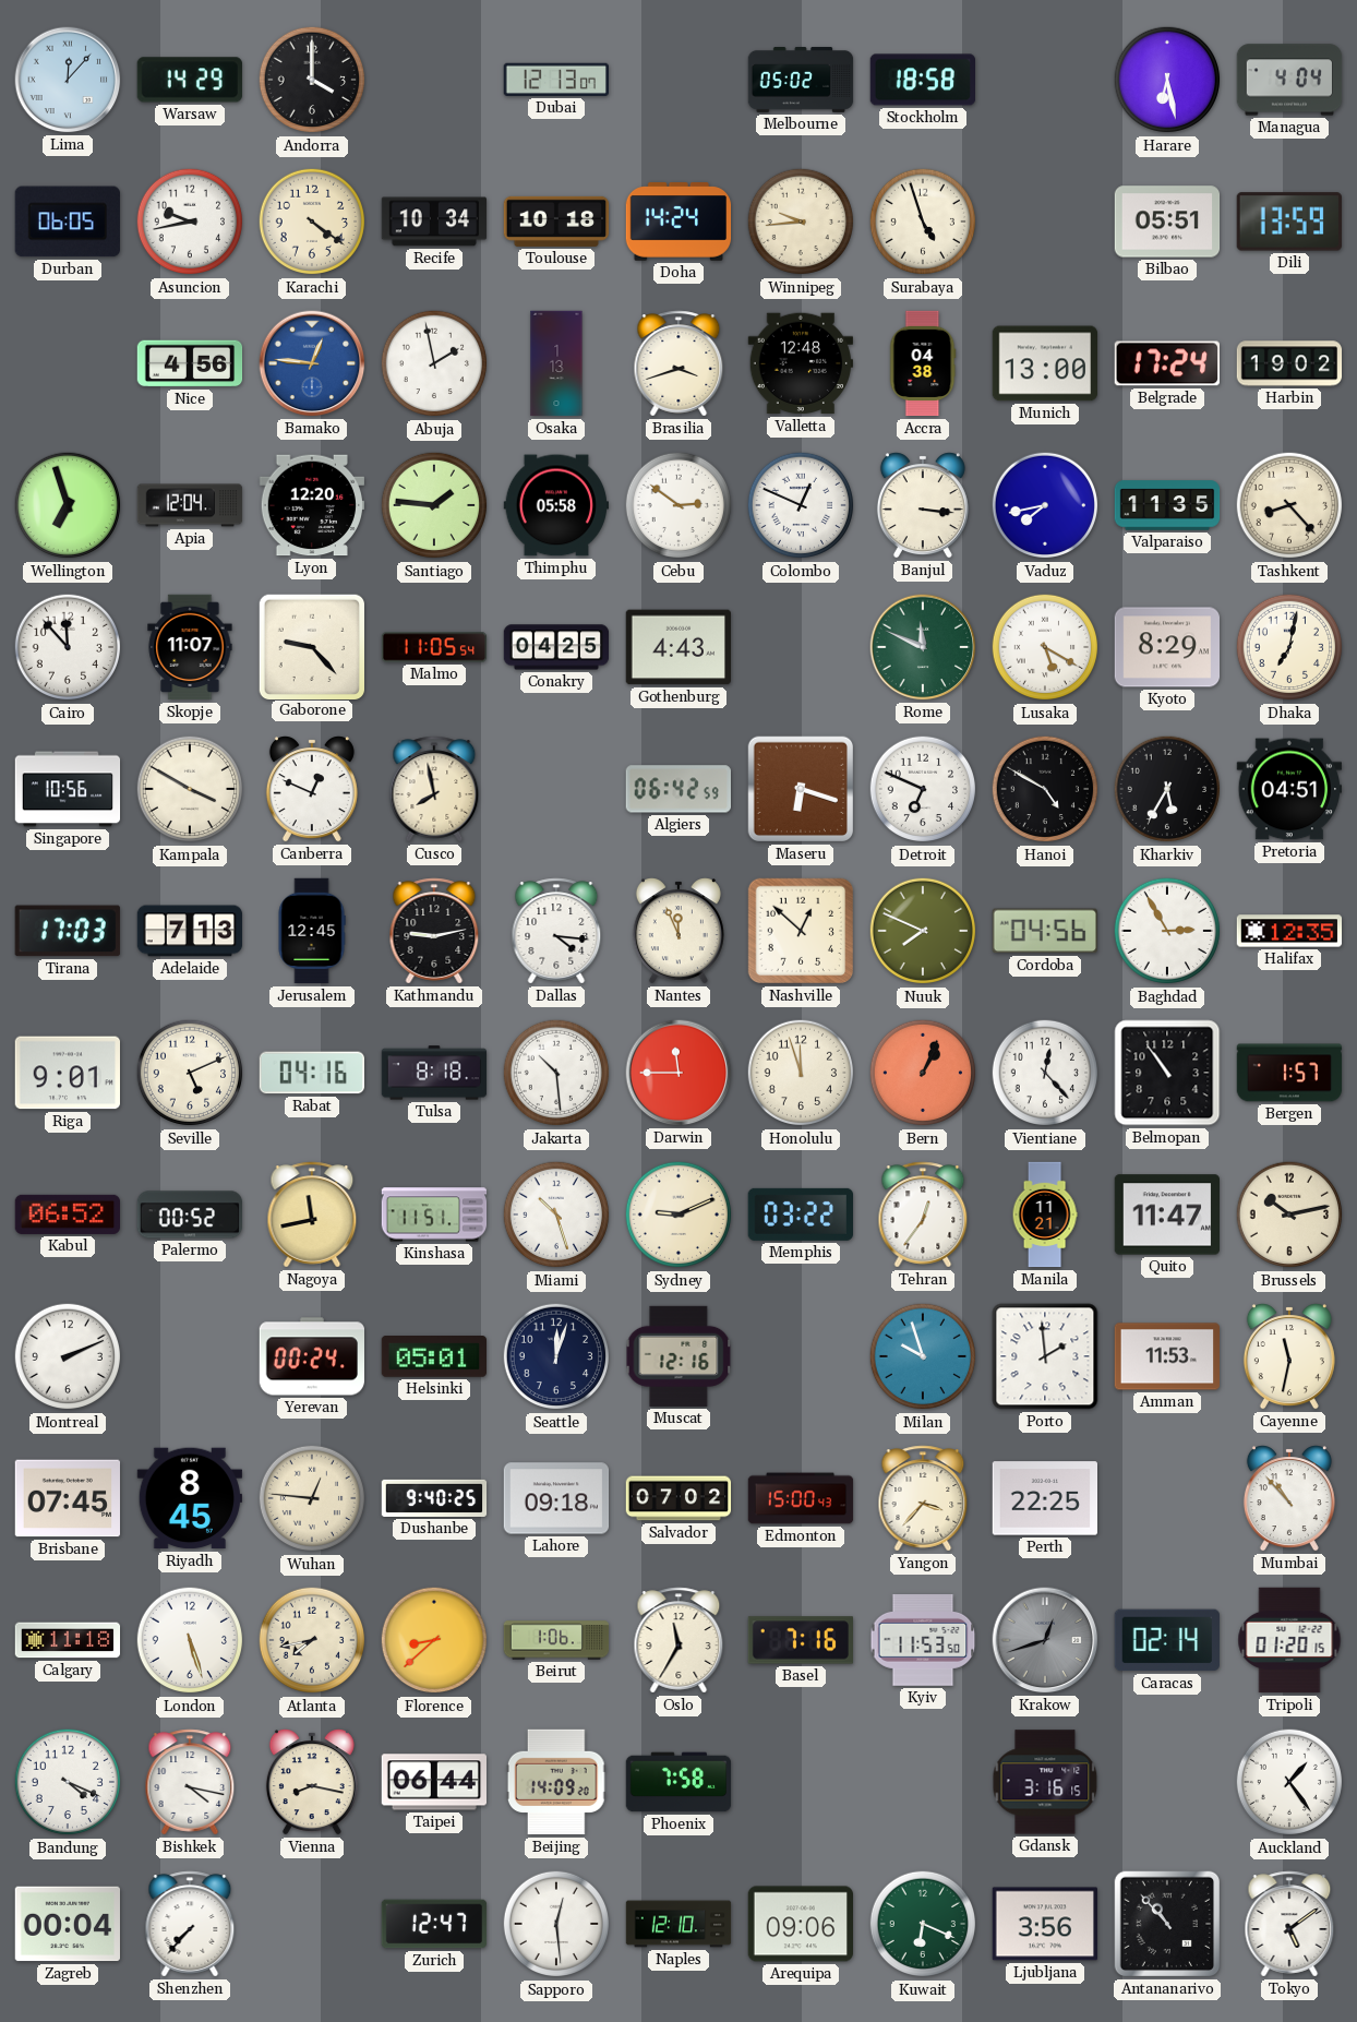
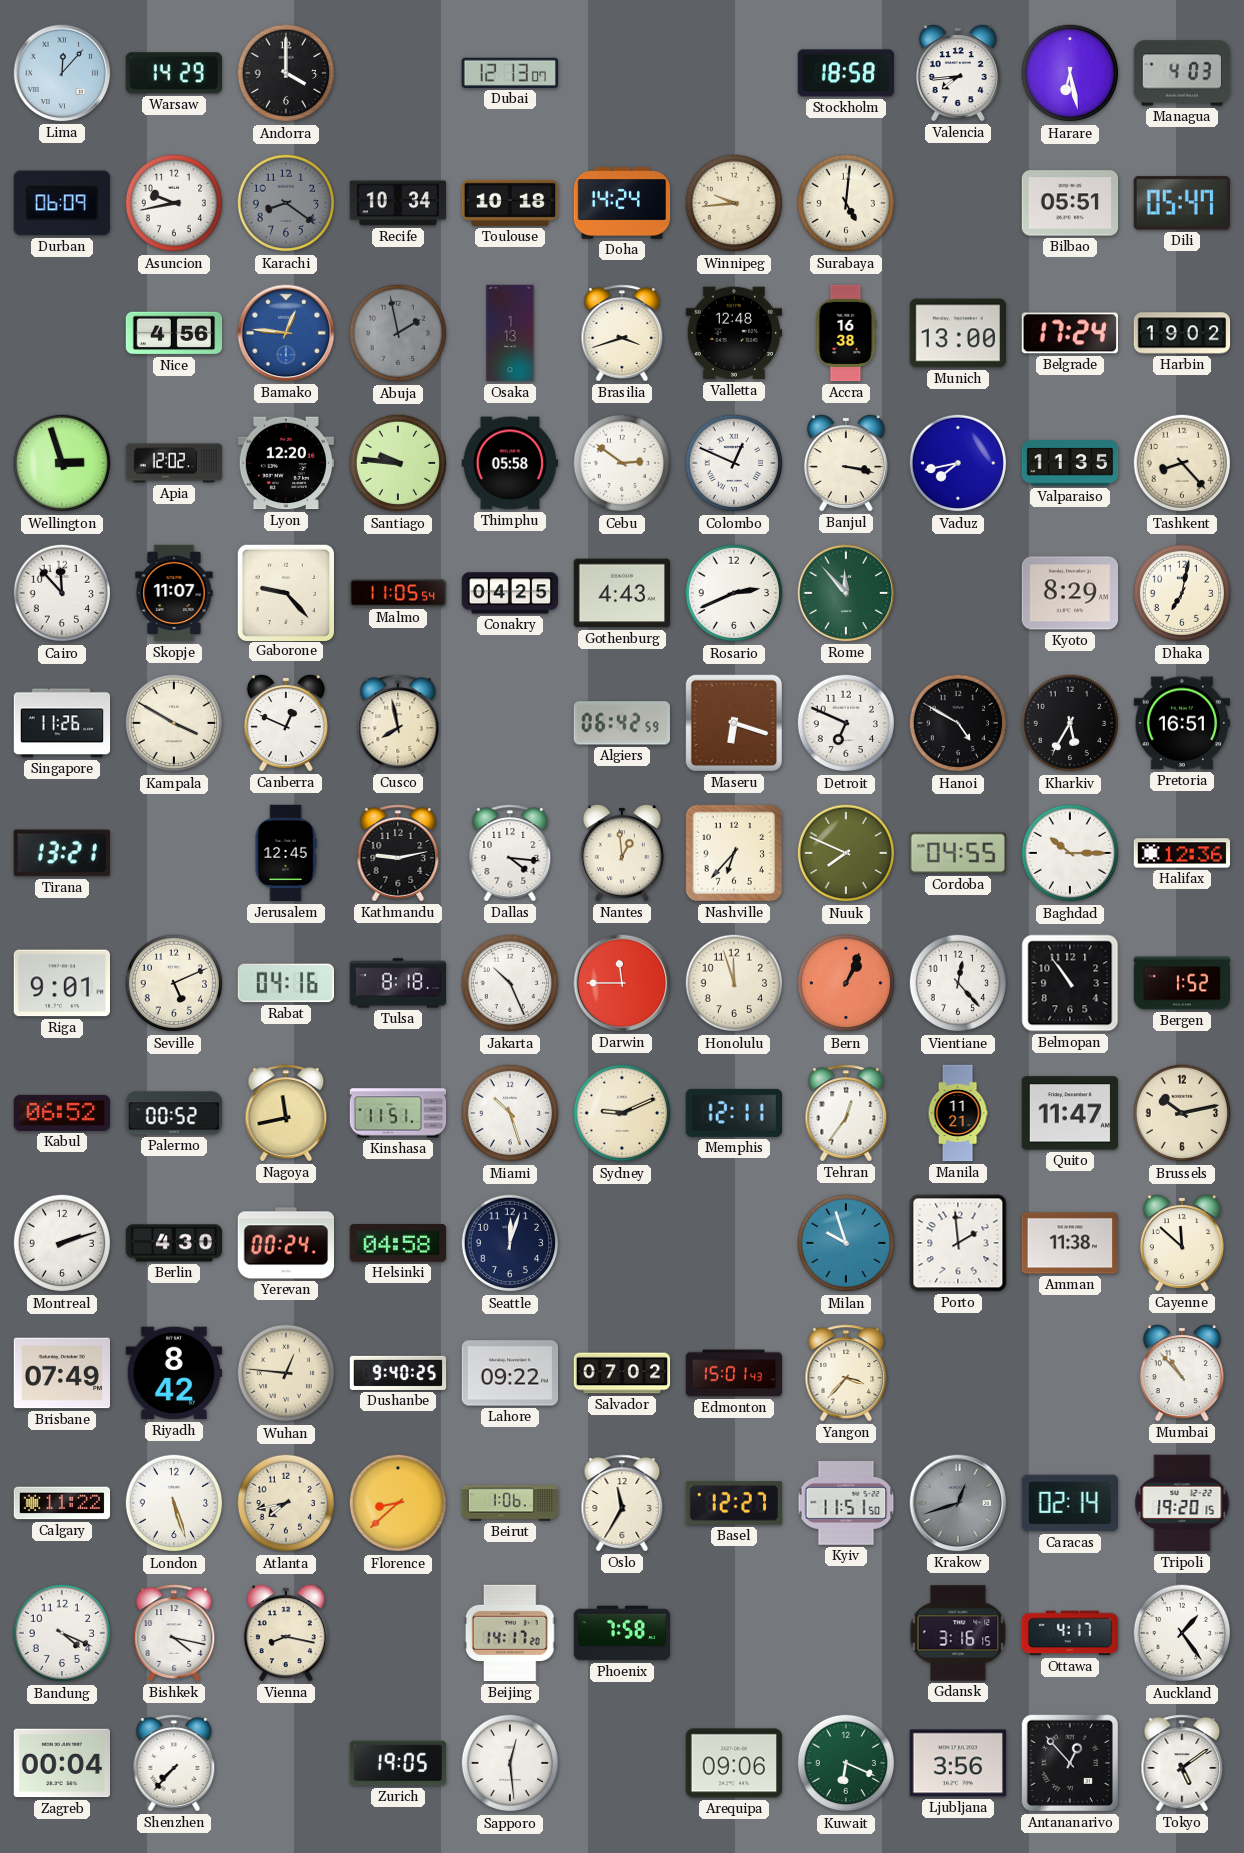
Melbourne: 05:02 -> none (801, 81)
Valencia: none -> 7:44 (958, 73)
Managua: 4:04 -> 4:03 (1182, 73)
Durban: 06:05 -> 06:09 (62, 203)
Karachi: 4:21 -> 8:21 (286, 203)
Karachi dial: cream -> grey (286, 203)
Surabaya: 4:57 -> 5:01 (846, 203)
Dili: 13:59 -> 05:47 (1182, 203)
Abuja dial: white -> grey (398, 333)
Accra: 04:38 -> 16:38 (846, 333)
Wellington: 6:57 -> 2:57 (62, 463)
Apia: 12:04 -> 12:02 (174, 463)
Santiago: 1:46 -> 9:46 (398, 463)
Banjul: 3:16 -> 3:17 (846, 463)
Rosario: none -> 2:41 (734, 593)
Rome: 11:49 -> 11:53 (846, 593)
Lusaka: 5:20 -> none (1045, 647)
Singapore: 10:56 -> 11:26 (62, 723)
Pretoria: 04:51 -> 16:51 (1182, 723)
Tirana: 17:03 -> 13:21 (62, 853)
Adelaide: 7:13 -> none (190, 931)
Nantes: 11:56 -> 12:59 (622, 853)
Nashville: 12:52 -> 6:37 (734, 853)
Cordoba: 04:56 -> 04:55 (958, 853)
Baghdad: 2:55 -> 10:15 (1070, 853)
Halifax: 12:35 -> 12:36 (1182, 853)
Jakarta: 10:29 -> 10:26 (510, 983)
Bergen: 1:57 -> 1:52 (1182, 983)
Memphis: 03:22 -> 12:11 (733, 1113)
Montreal: 2:11 -> 2:12 (62, 1243)
Berlin: none -> 4:30 (174, 1243)
Helsinki: 05:01 -> 04:58 (397, 1244)
Muscat: 12:16 -> none (678, 1356)
Amman: 11:53 -> 11:38 (1070, 1243)
Cayenne: 11:32 -> 11:52 (1182, 1243)
Brisbane: 07:45 -> 07:49 (62, 1373)
Riyadh: 8:45 -> 8:42 (173, 1373)
Lahore: 09:18 -> 09:22 (510, 1373)
Edmonton: 15:00 -> 15:01 (734, 1373)
Perth: 22:25 -> none (1045, 1498)
Calgary: 11:18 -> 11:22 (62, 1503)
Basel: 7:16 -> 12:27 (734, 1503)
Kyiv: 11:53 -> 11:51 (846, 1503)
Tripoli: 01:20 -> 19:20 (1182, 1503)
Taipei: 06:44 -> none (433, 1782)
Beijing: 14:09 -> 14:17 (510, 1633)
Ottawa: none -> 4:17 (1070, 1633)
Zurich: 12:47 -> 19:05 (398, 1763)
Naples: 12:10 -> none (678, 1924)
Antananarivo: 10:53 -> 12:53 (1069, 1763)
